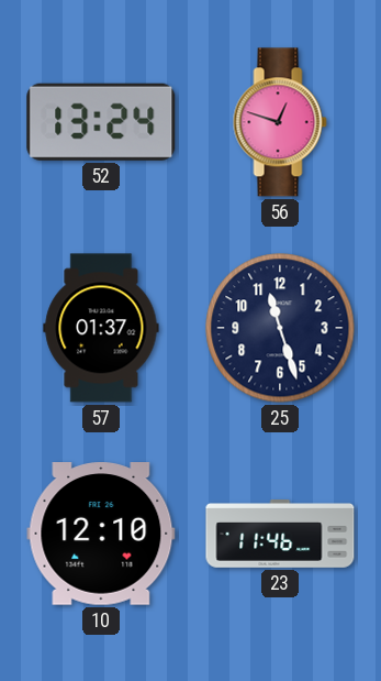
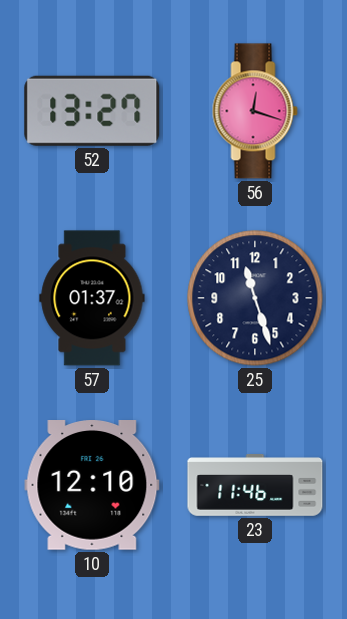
52: 13:24 -> 13:27 (92, 111)
56: 12:48 -> 12:18 (255, 111)
